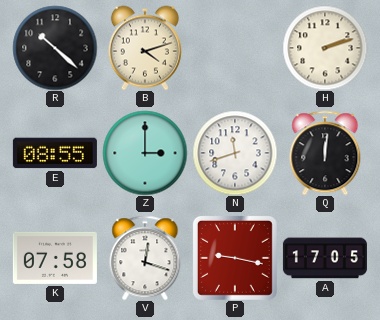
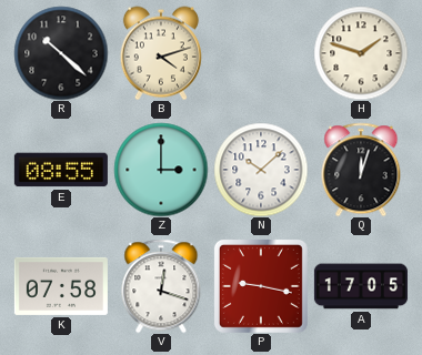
H: 2:12 -> 1:48 (361, 53)
N: 11:42 -> 10:08 (261, 170)
Q: 12:01 -> 12:03 (361, 170)
